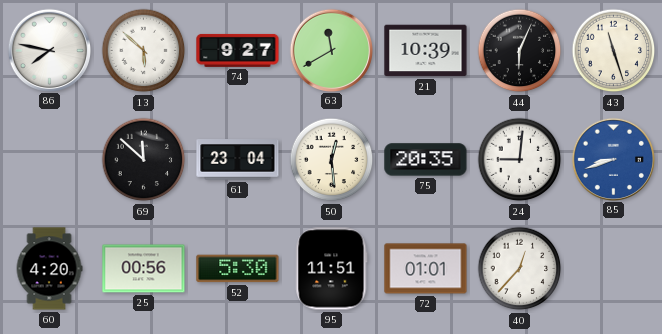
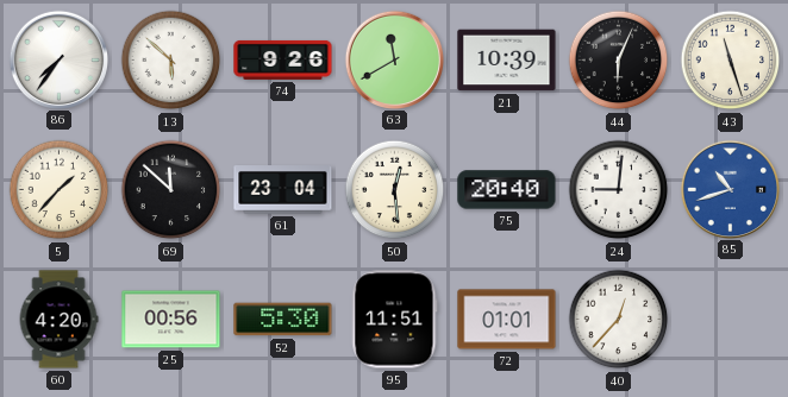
86: 7:47 -> 7:36 (58, 59)
74: 9:27 -> 9:26 (283, 59)
5: none -> 1:37 (60, 190)
75: 20:35 -> 20:40 (507, 190)
85: 8:42 -> 10:42 (730, 189)
